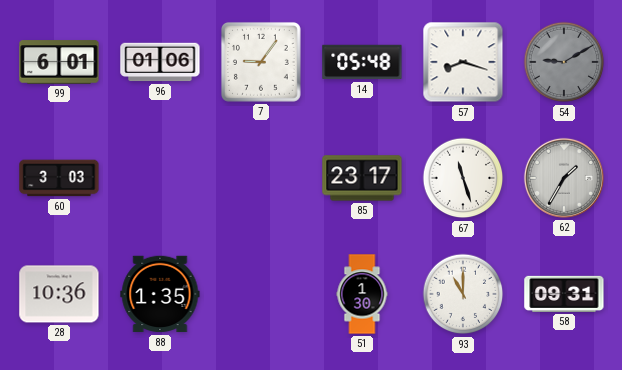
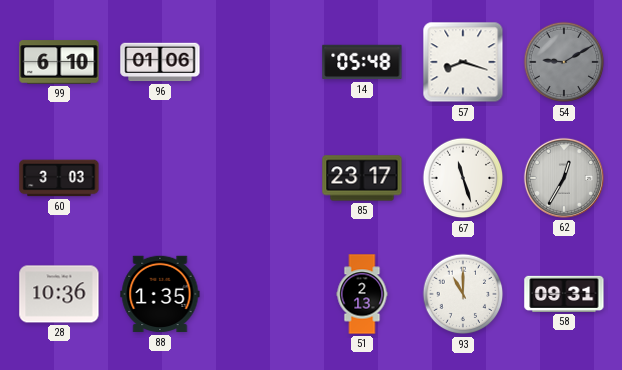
99: 6:01 -> 6:10 (59, 62)
7: 9:06 -> none (261, 62)
62: 1:35 -> 12:35 (564, 178)
51: 1:30 -> 2:13 (362, 294)
